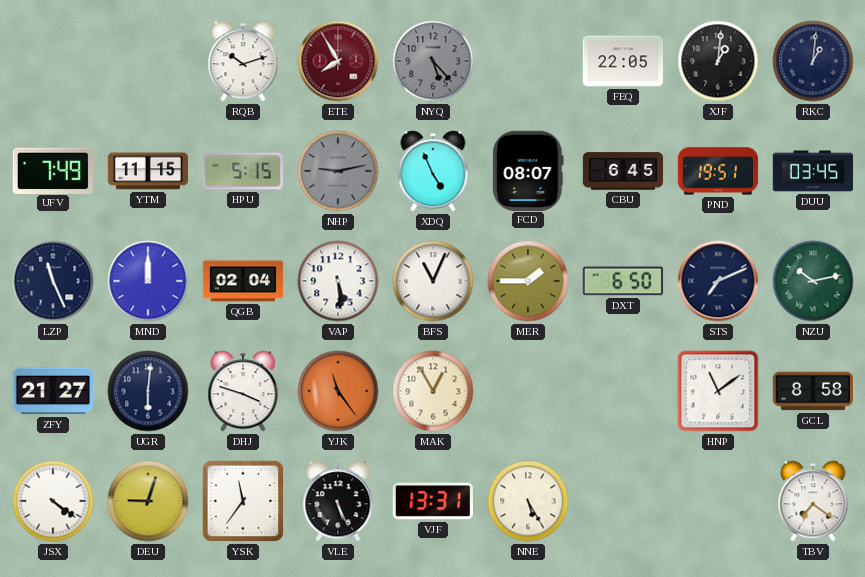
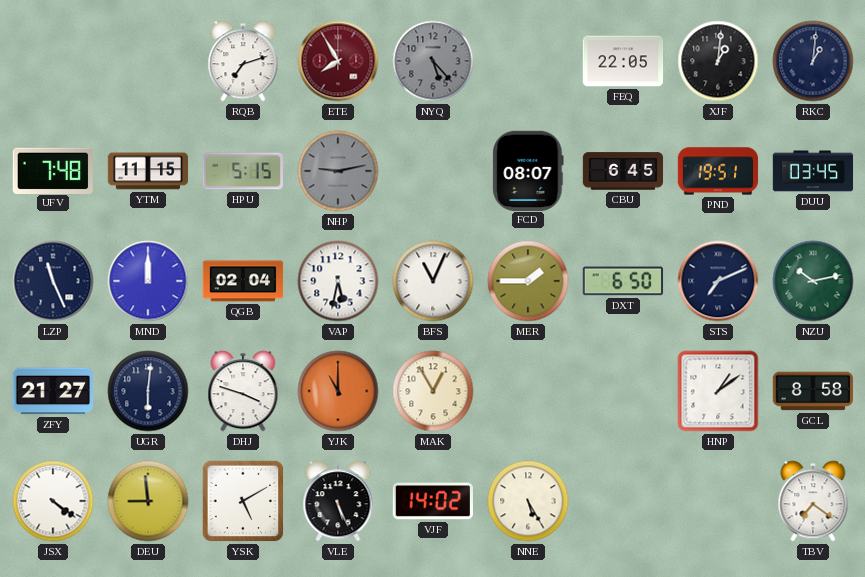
RQB: 10:12 -> 7:12 (243, 61)
UFV: 7:49 -> 7:48 (53, 170)
XDQ: 4:56 -> none (433, 171)
VAP: 5:29 -> 5:32 (338, 281)
YJK: 11:24 -> 11:00 (338, 391)
HNP: 11:09 -> 1:09 (718, 391)
DEU: 9:03 -> 8:59 (148, 501)
YSK: 11:36 -> 5:10 (243, 501)
VJF: 13:31 -> 14:02 (433, 501)
